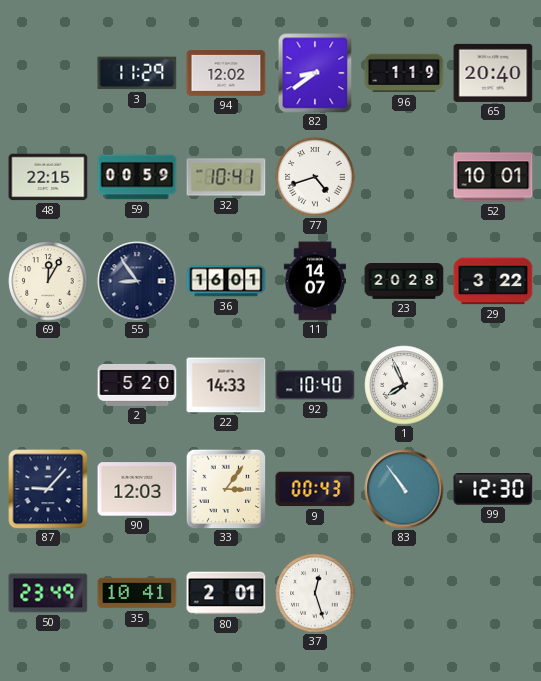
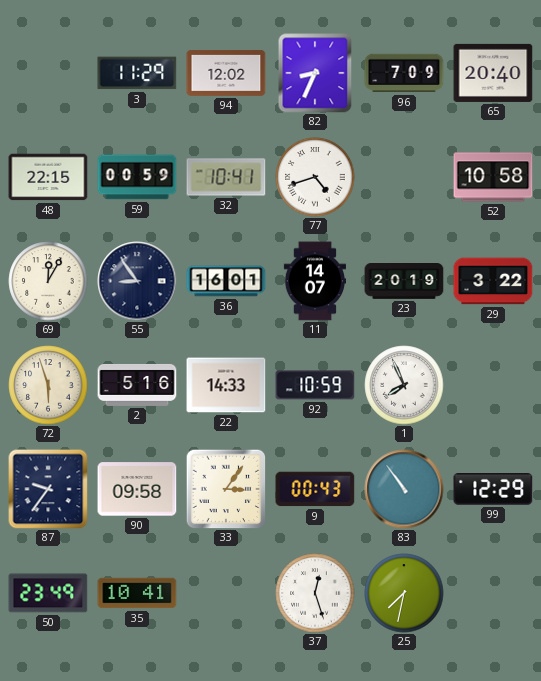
82: 8:39 -> 8:34 (315, 73)
96: 1:19 -> 7:09 (404, 73)
52: 10:01 -> 10:58 (493, 177)
23: 20:28 -> 20:19 (404, 282)
72: none -> 5:57 (48, 385)
2: 5:20 -> 5:16 (137, 385)
92: 10:40 -> 10:59 (315, 385)
87: 9:07 -> 9:36 (48, 489)
90: 12:03 -> 09:58 (137, 489)
99: 12:30 -> 12:29 (493, 489)
80: 2:01 -> none (226, 593)
25: none -> 7:32 (404, 593)
